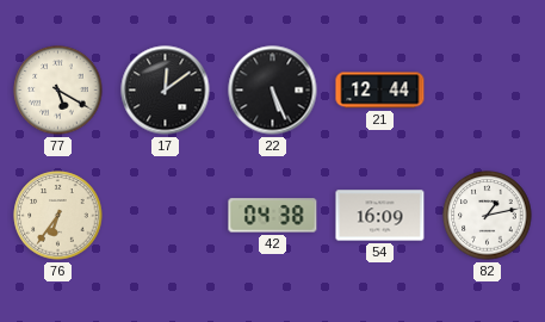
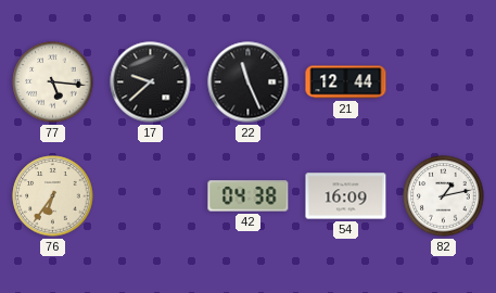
77: 5:20 -> 5:16 (53, 82)
17: 12:09 -> 9:38 (151, 82)
22: 5:26 -> 11:26 (249, 82)
